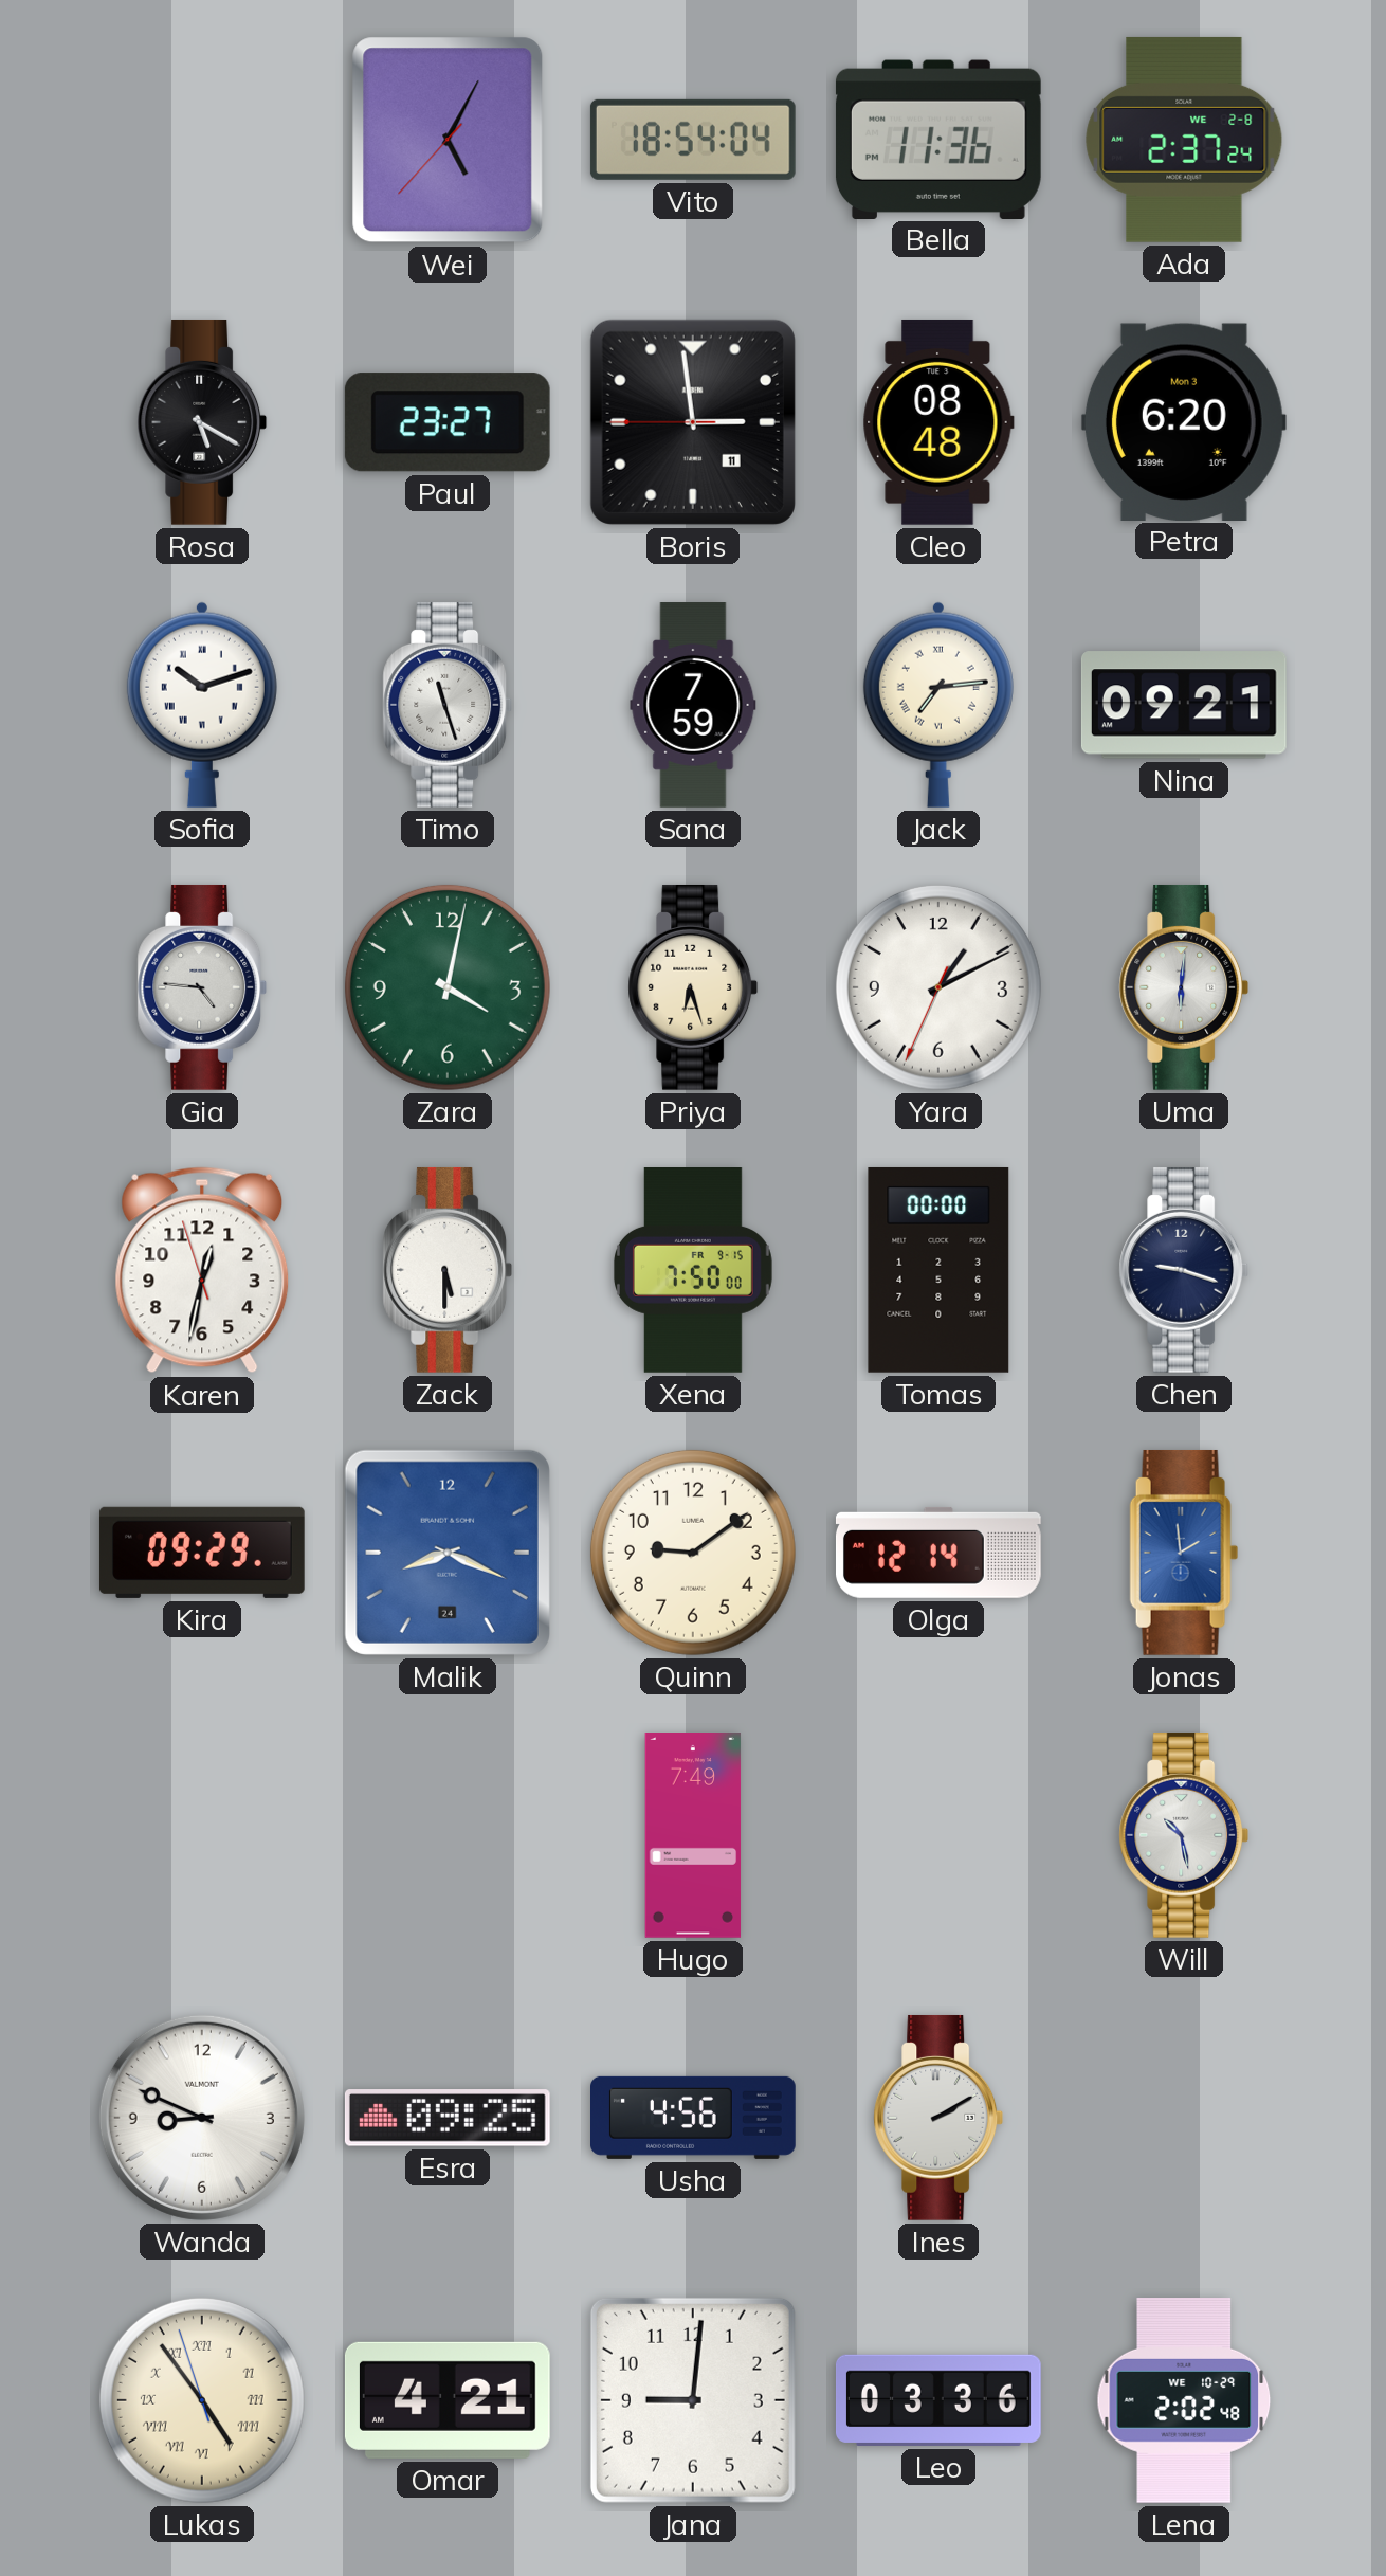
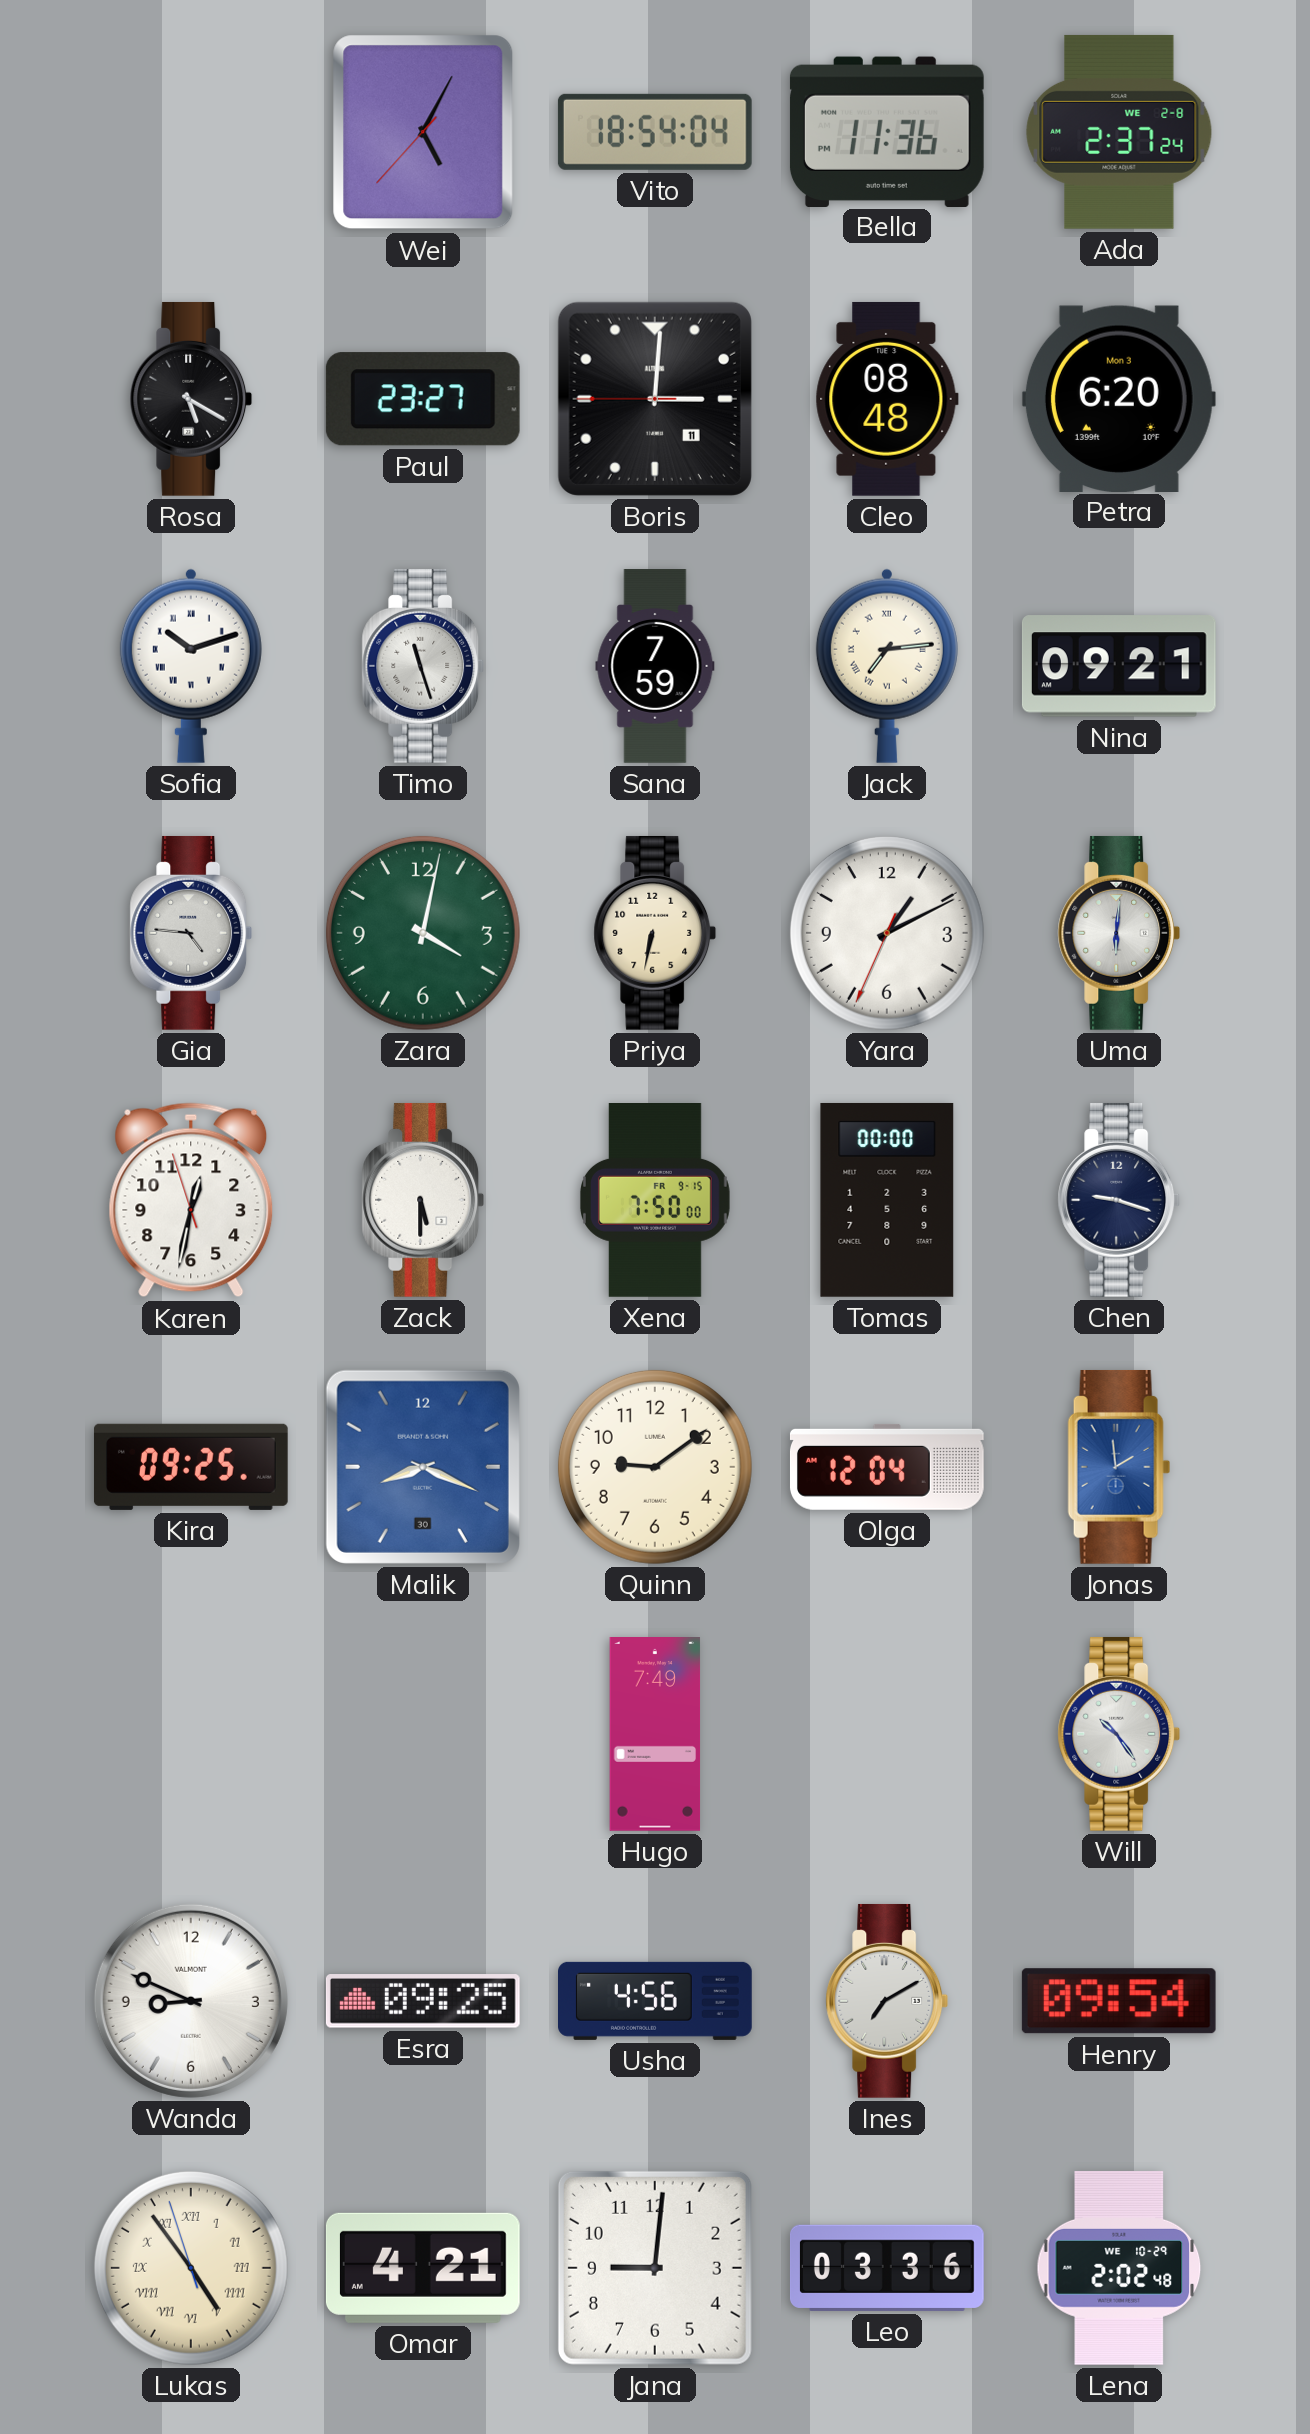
Boris: 2:58 -> 3:00 (655, 399)
Priya: 6:27 -> 6:32 (655, 933)
Kira: 09:29 -> 09:25 (191, 1467)
Malik date: 24 -> 30 (423, 1467)
Olga: 12:14 -> 12:04 (887, 1467)
Will: 10:28 -> 10:24 (1119, 1734)
Ines: 2:10 -> 7:10 (887, 2001)
Henry: none -> 09:54 (1119, 2001)
